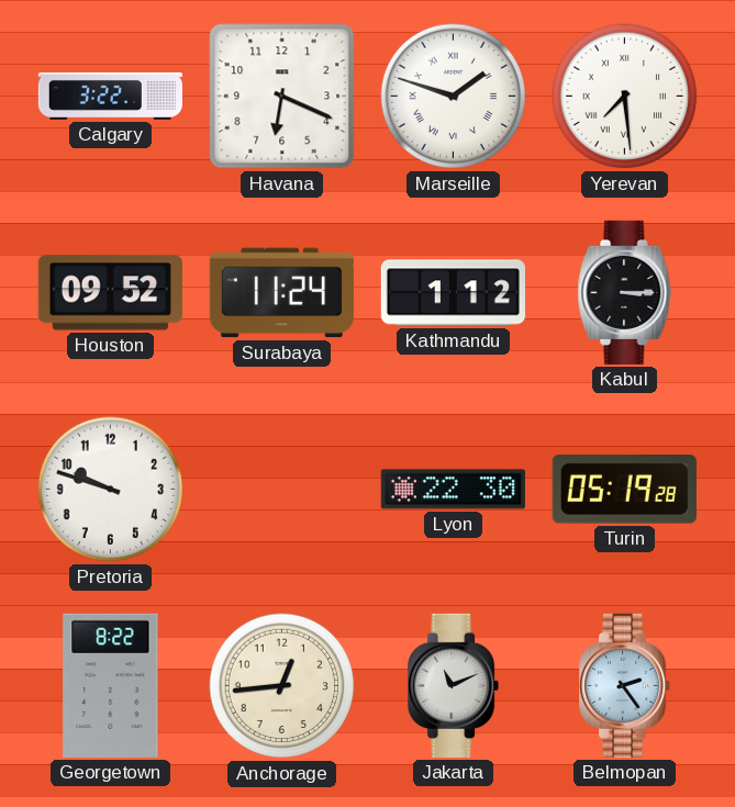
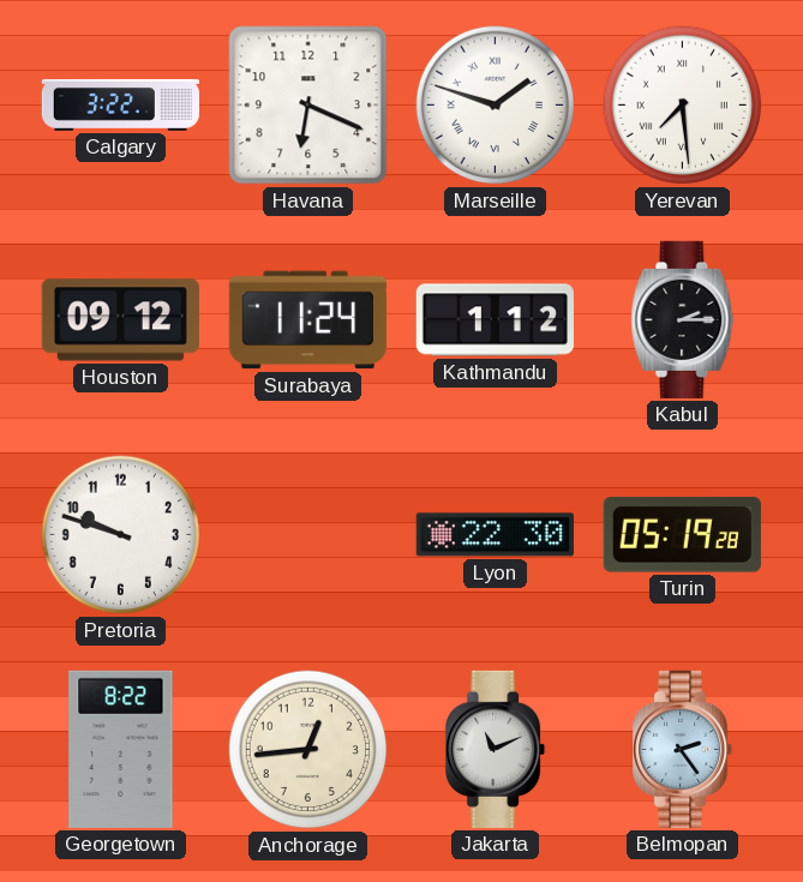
Houston: 09:52 -> 09:12 (120, 320)
Kabul: 3:15 -> 2:15 (683, 319)
